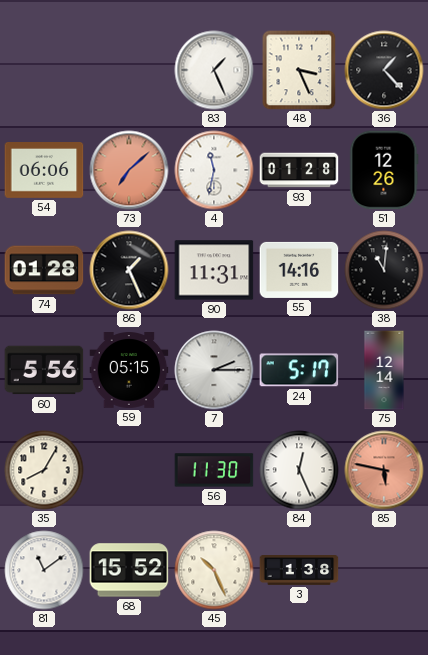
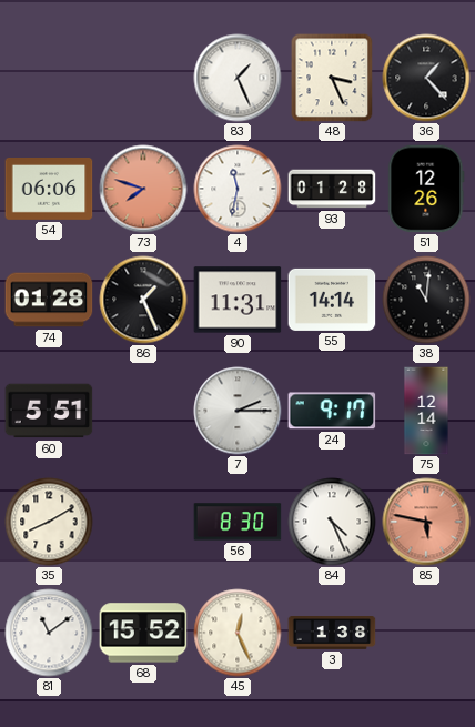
73: 7:08 -> 7:48 (143, 189)
55: 14:16 -> 14:14 (332, 300)
60: 5:56 -> 5:51 (49, 411)
59: 05:15 -> none (129, 371)
24: 5:17 -> 9:17 (332, 411)
35: 8:05 -> 8:10 (49, 522)
56: 11:30 -> 8:30 (238, 522)
84: 12:26 -> 4:26 (332, 522)
45: 10:26 -> 12:26 (238, 633)
